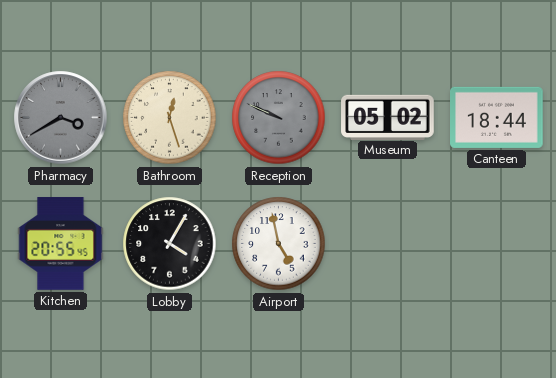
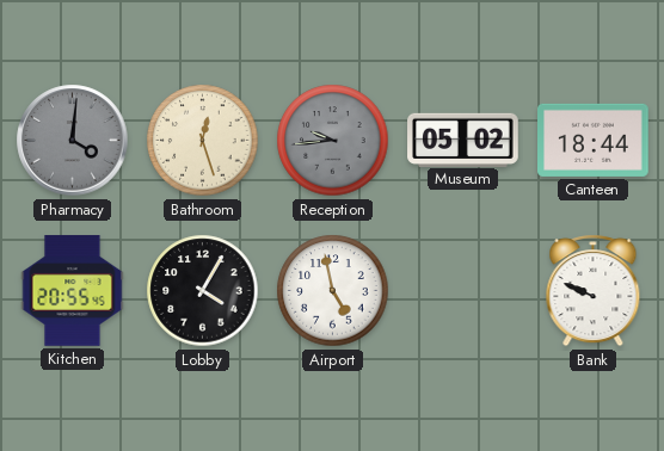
Pharmacy: 3:40 -> 4:01 (73, 141)
Reception: 9:49 -> 9:44 (333, 141)
Bank: none -> 9:49 (594, 291)
